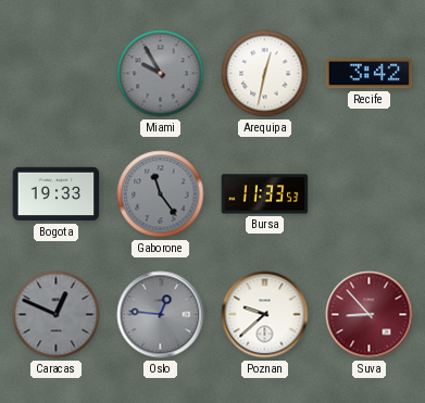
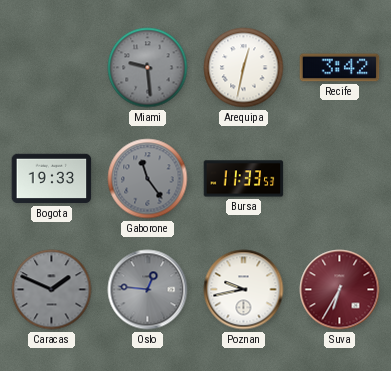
Miami: 9:55 -> 9:29 (148, 68)
Caracas: 12:49 -> 1:49 (52, 290)
Poznan: 9:38 -> 9:43 (244, 290)
Suva: 8:53 -> 6:35 (340, 290)
